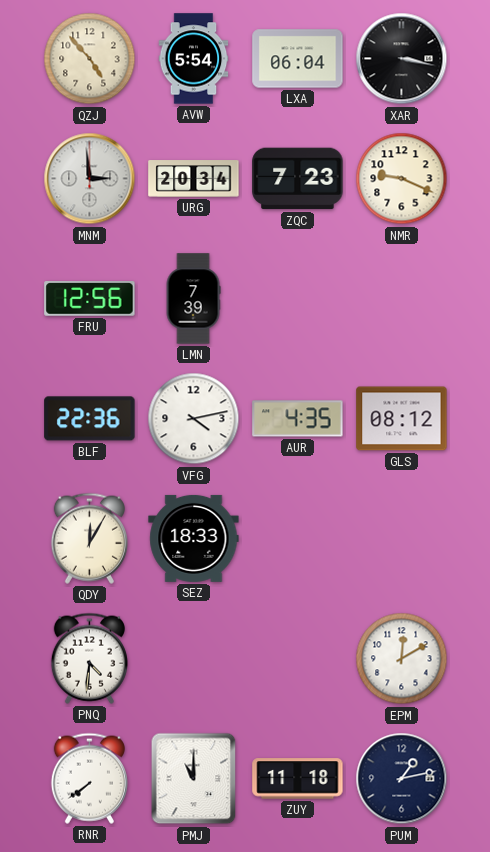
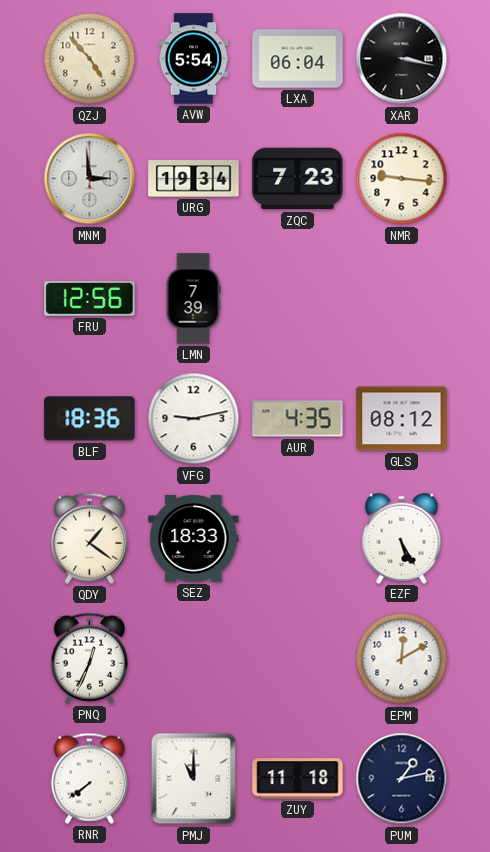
URG: 20:34 -> 19:34 (194, 179)
NMR: 9:19 -> 9:16 (402, 179)
BLF: 22:36 -> 18:36 (90, 419)
VFG: 4:13 -> 9:13 (194, 419)
QDY: 12:05 -> 1:21 (89, 538)
EZF: none -> 5:25 (402, 538)
PNQ: 4:31 -> 12:34 (89, 658)
